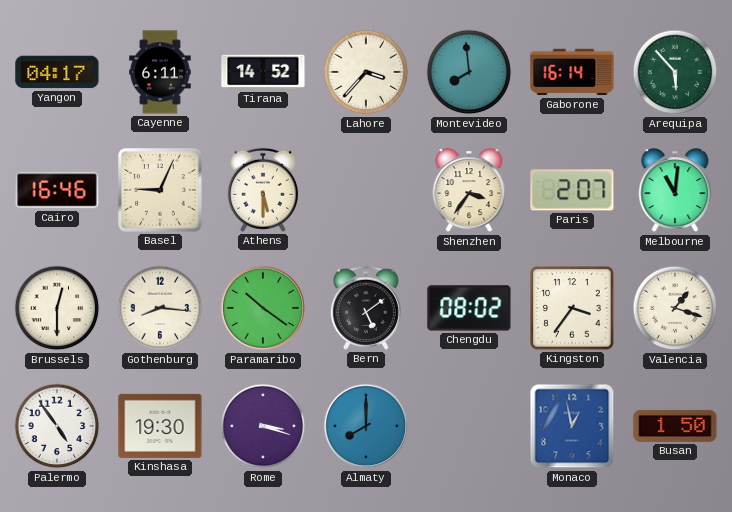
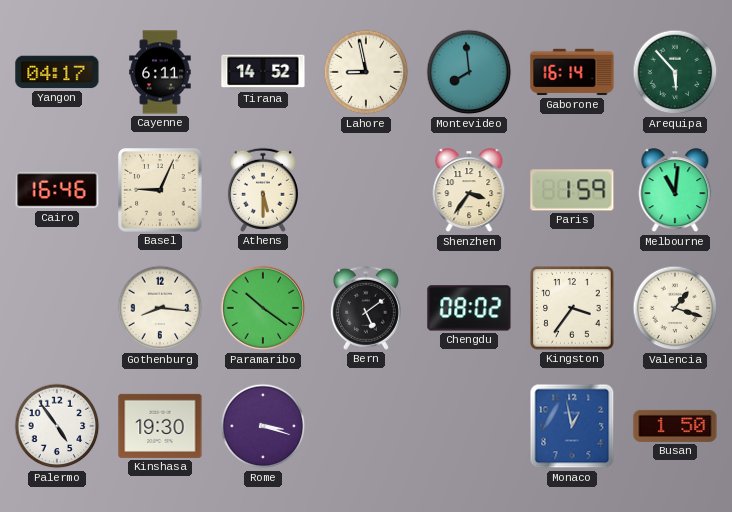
Lahore: 3:37 -> 8:58 (366, 72)
Paris: 2:07 -> 1:59 (572, 190)
Brussels: 12:30 -> none (57, 308)
Almaty: 8:00 -> none (366, 426)
